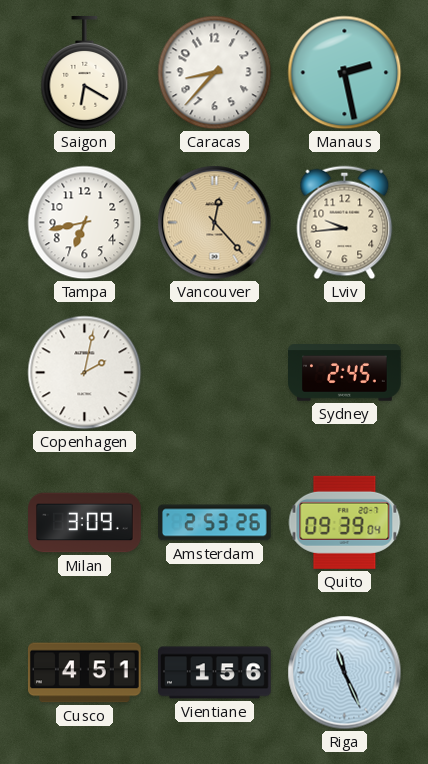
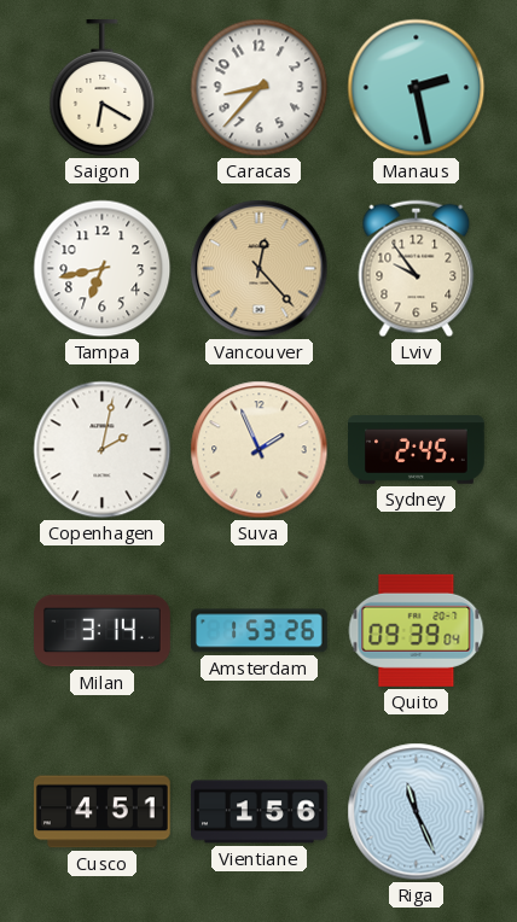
Lviv: 9:44 -> 9:54 (417, 269)
Suva: none -> 1:56 (260, 450)
Milan: 3:09 -> 3:14 (103, 631)
Amsterdam: 2:53 -> 1:53 (260, 631)
